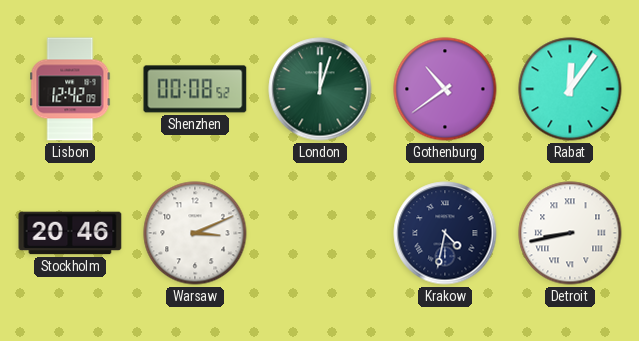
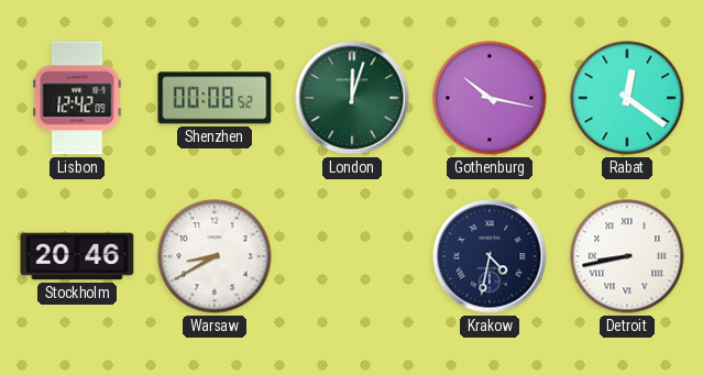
Gothenburg: 10:39 -> 10:17 (490, 98)
Rabat: 12:06 -> 12:21 (627, 98)
Warsaw: 3:11 -> 8:40 (215, 256)
